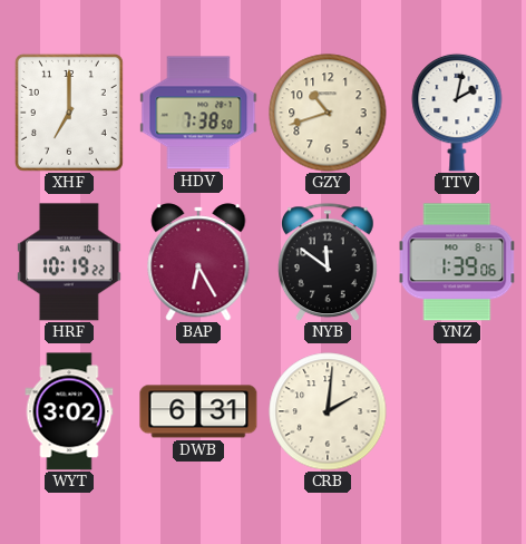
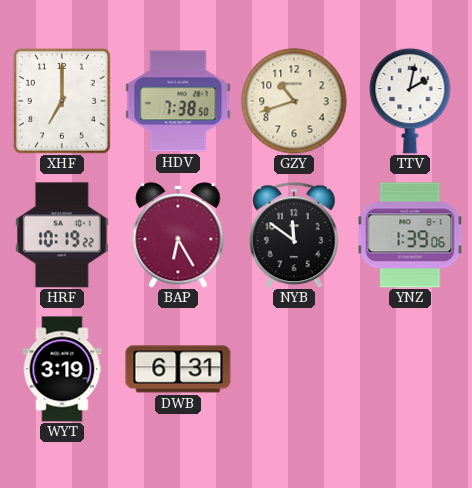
WYT: 3:02 -> 3:19 (62, 369)
CRB: 2:01 -> none (328, 411)
